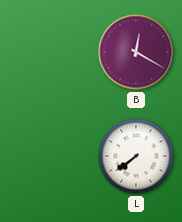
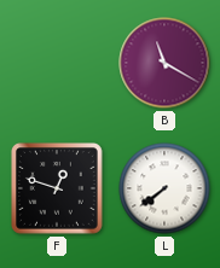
B: 12:20 -> 11:20 (164, 63)
F: none -> 12:48 (58, 190)
